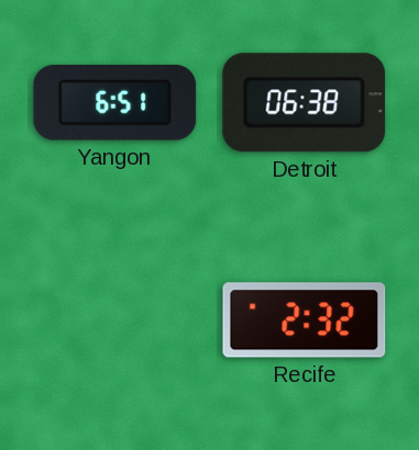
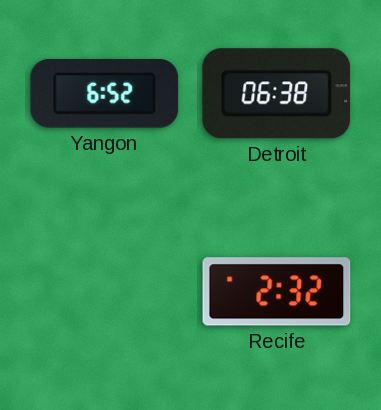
Yangon: 6:51 -> 6:52 (105, 94)
